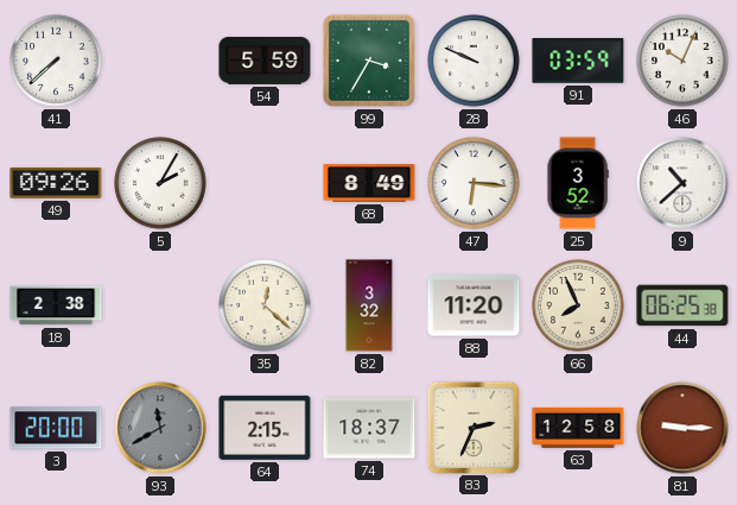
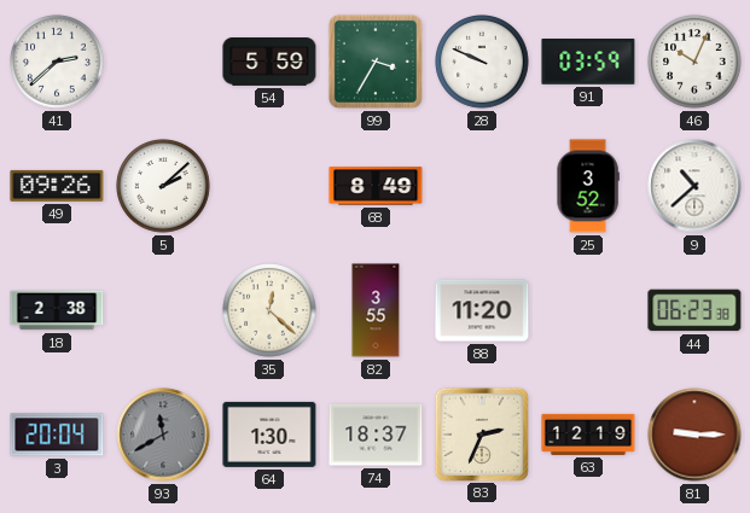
41: 7:38 -> 2:38 (57, 62)
5: 2:05 -> 2:08 (163, 186)
47: 6:16 -> none (474, 183)
82: 3:32 -> 3:55 (376, 310)
66: 7:56 -> none (578, 305)
44: 06:25 -> 06:23 (694, 310)
3: 20:00 -> 20:04 (57, 435)
64: 2:15 -> 1:30 (269, 435)
63: 12:58 -> 12:19 (588, 435)
